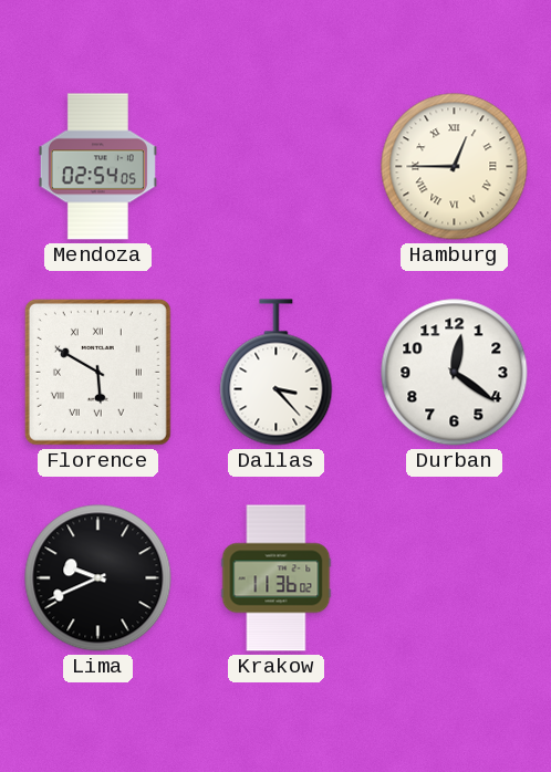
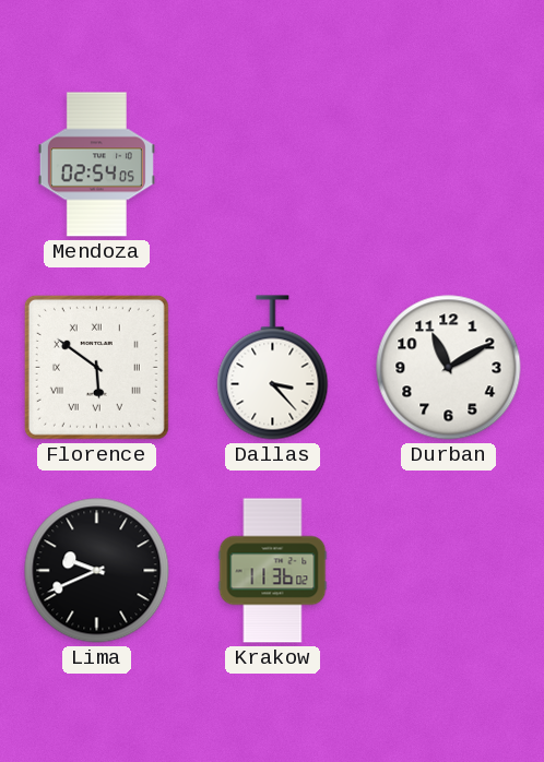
Hamburg: 12:45 -> none (455, 167)
Florence: 5:50 -> 5:51 (96, 367)
Durban: 12:21 -> 11:10 (449, 368)
